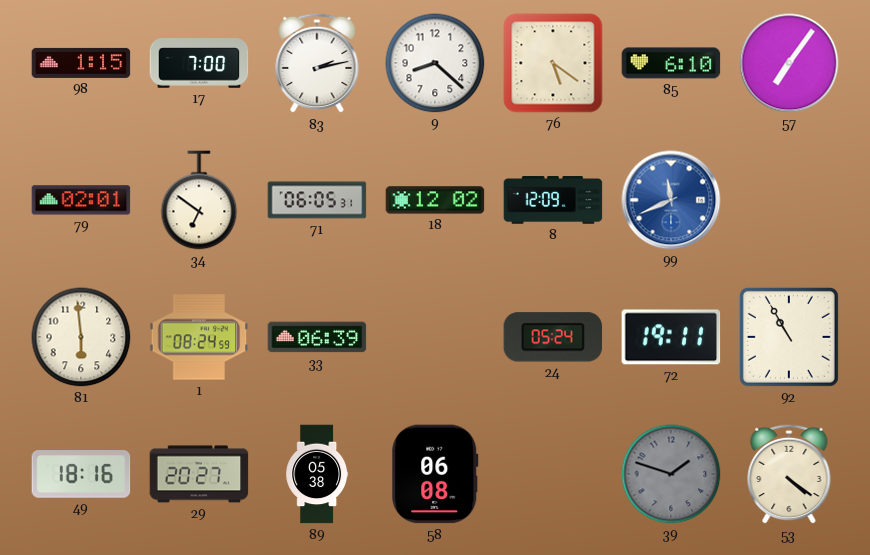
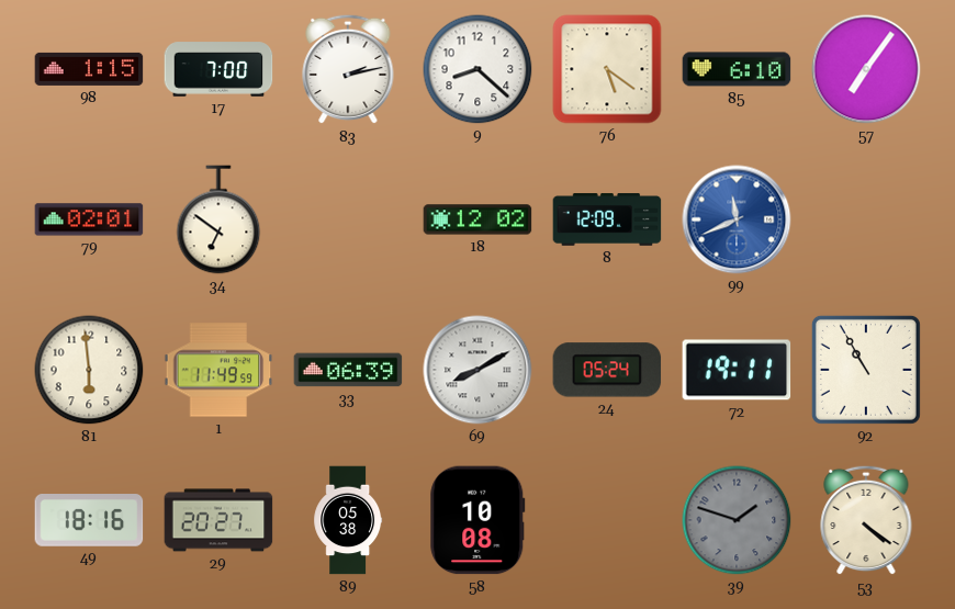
71: 06:05 -> none (317, 200)
1: 08:24 -> 11:49 (218, 370)
69: none -> 8:10 (477, 370)
58: 06:08 -> 10:08 (477, 520)
